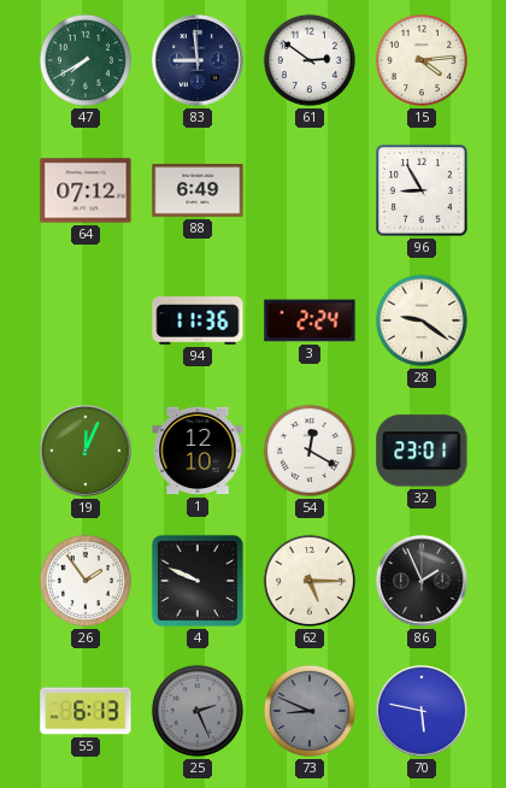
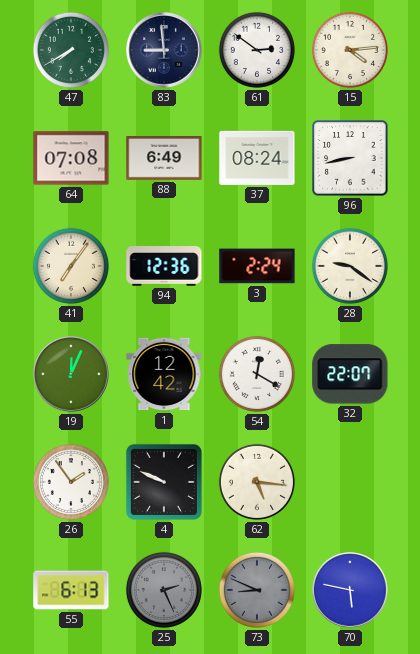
64: 07:12 -> 07:08 (71, 158)
37: none -> 08:24 (257, 158)
96: 8:55 -> 8:43 (350, 158)
41: none -> 7:06 (71, 266)
94: 11:36 -> 12:36 (164, 266)
1: 12:10 -> 12:42 (164, 374)
32: 23:01 -> 22:07 (350, 374)
62: 5:15 -> 5:16 (257, 482)
86: 1:56 -> none (422, 581)
